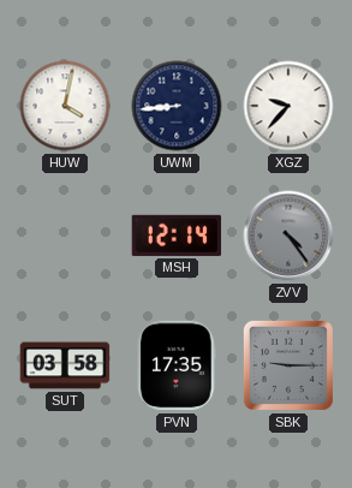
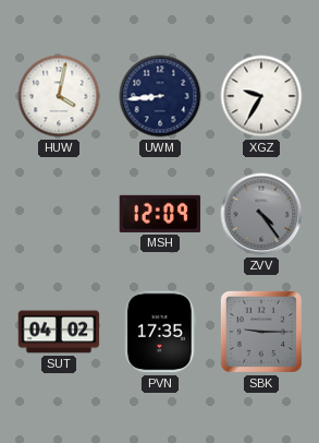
XGZ: 9:37 -> 9:35 (261, 96)
MSH: 12:14 -> 12:09 (160, 214)
SUT: 03:58 -> 04:02 (59, 332)
